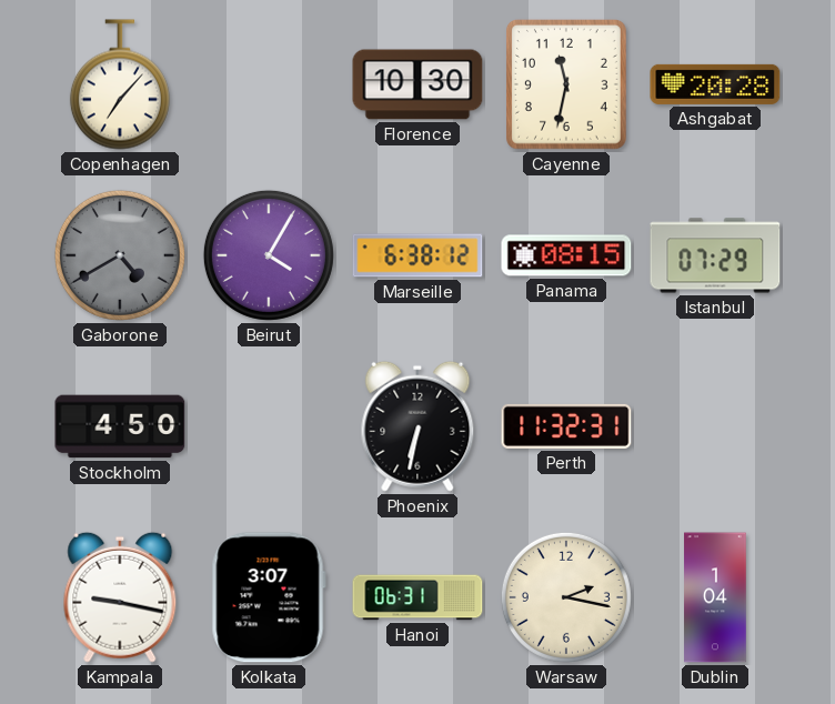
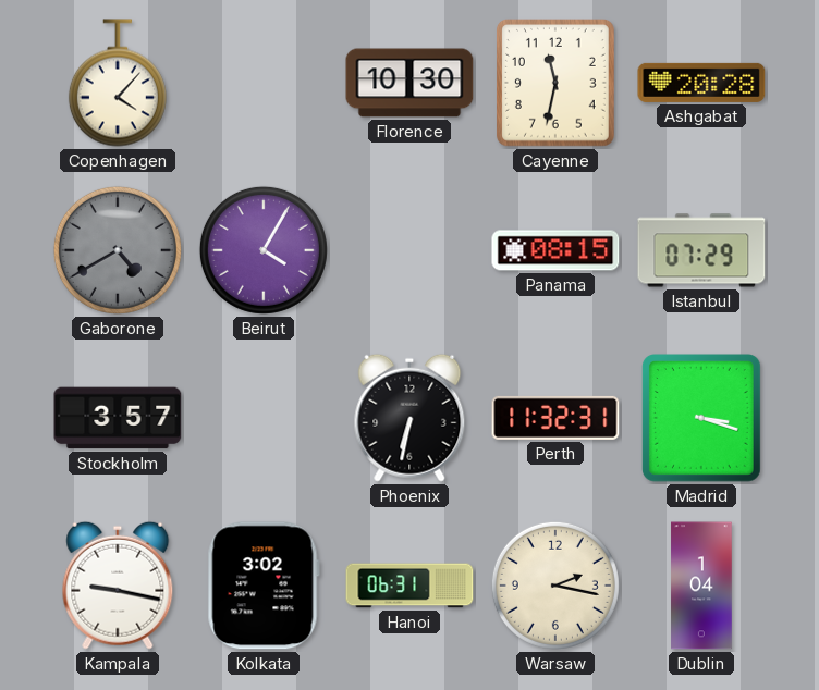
Copenhagen: 7:07 -> 4:07 (118, 83)
Marseille: 6:38 -> none (417, 255)
Stockholm: 4:50 -> 3:57 (118, 418)
Madrid: none -> 3:18 (701, 419)
Kolkata: 3:07 -> 3:02 (264, 586)
